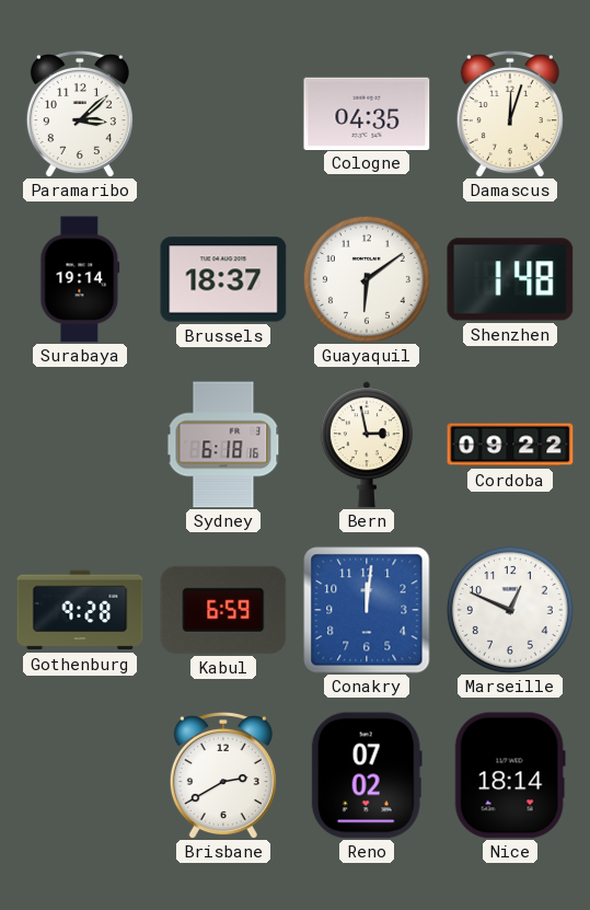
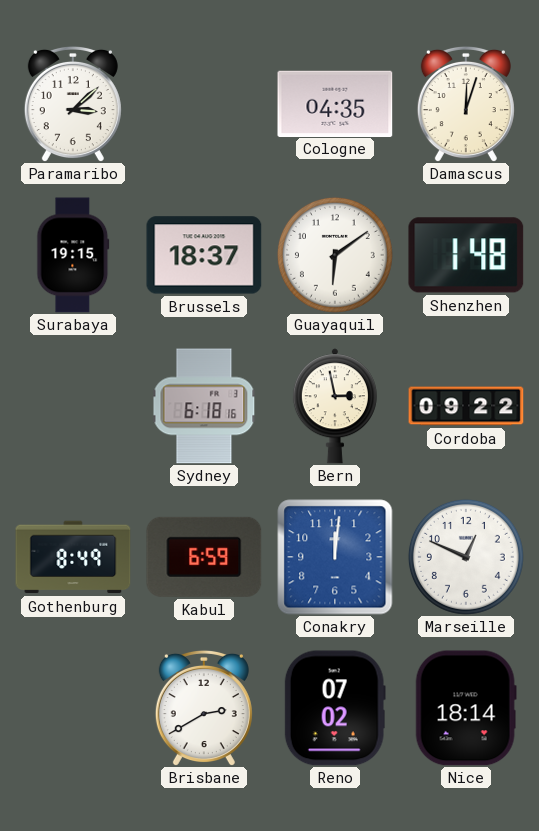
Surabaya: 19:14 -> 19:15 (73, 255)
Gothenburg: 9:28 -> 8:49 (73, 557)
